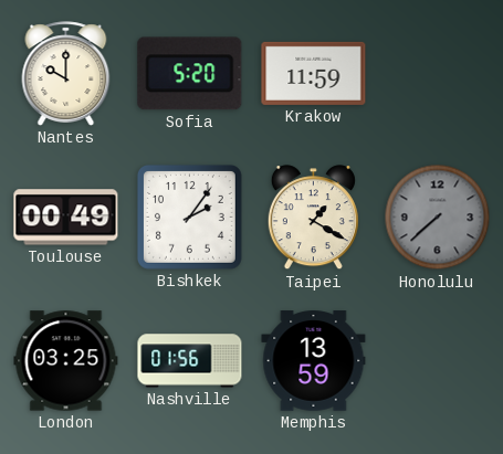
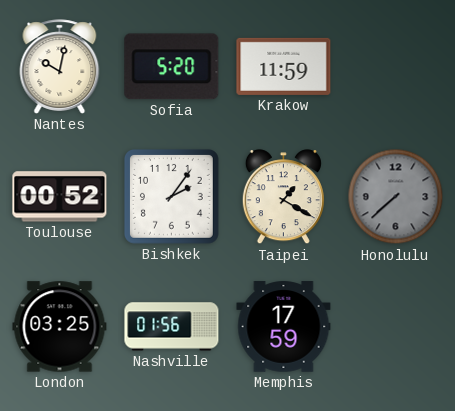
Nantes: 10:00 -> 10:02 (60, 67)
Toulouse: 00:49 -> 00:52 (60, 197)
Memphis: 13:59 -> 17:59 (284, 327)
